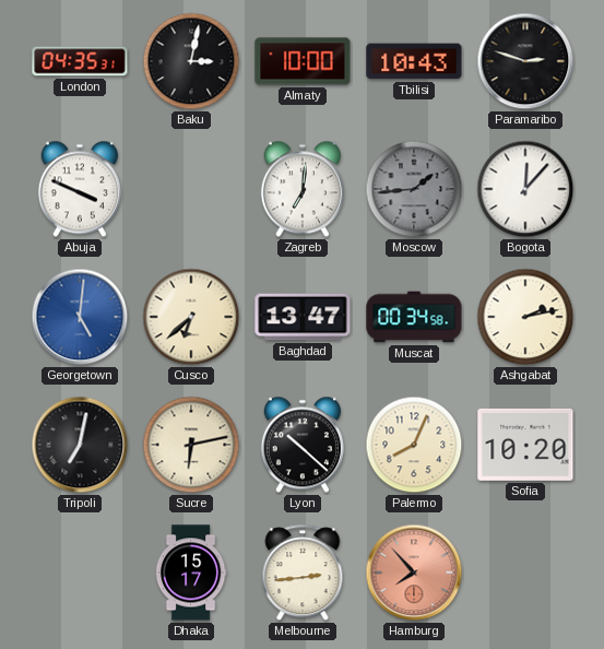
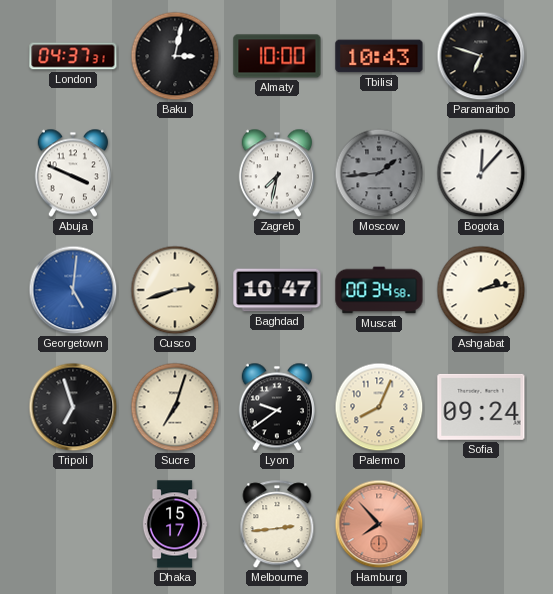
London: 04:35 -> 04:37 (73, 56)
Paramaribo: 2:48 -> 6:48 (481, 56)
Zagreb: 7:01 -> 7:32 (277, 173)
Cusco: 6:38 -> 2:42 (175, 290)
Baghdad: 13:47 -> 10:47 (277, 290)
Tripoli: 7:02 -> 6:57 (73, 407)
Sucre: 6:13 -> 7:03 (175, 407)
Lyon: 10:22 -> 9:39 (277, 407)
Sofia: 10:20 -> 09:24 (481, 407)
